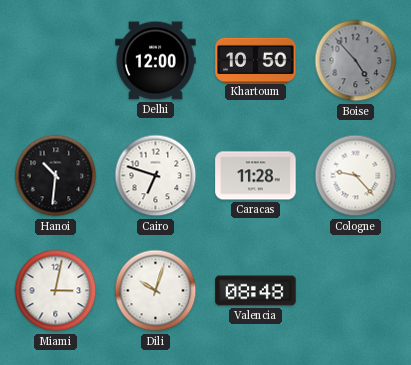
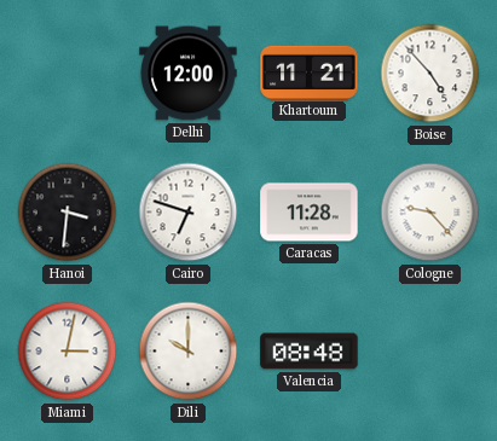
Khartoum: 10:50 -> 11:21 (310, 72)
Boise dial: grey -> white (430, 74)
Hanoi: 10:31 -> 3:31 (68, 213)
Dili: 10:03 -> 10:00 (189, 352)
